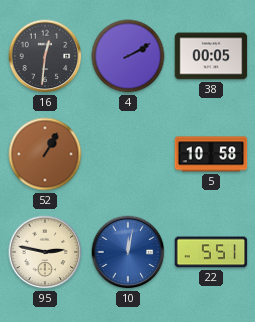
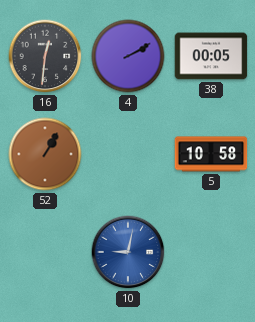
95: 2:47 -> none (45, 252)
10: 12:02 -> 9:02 (128, 252)
22: 5:51 -> none (211, 252)
